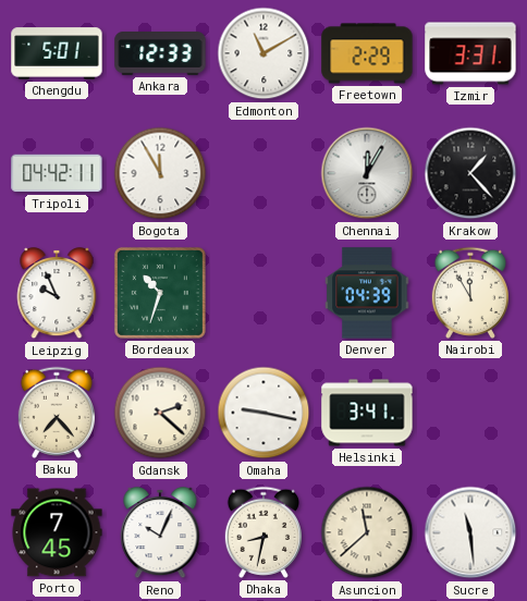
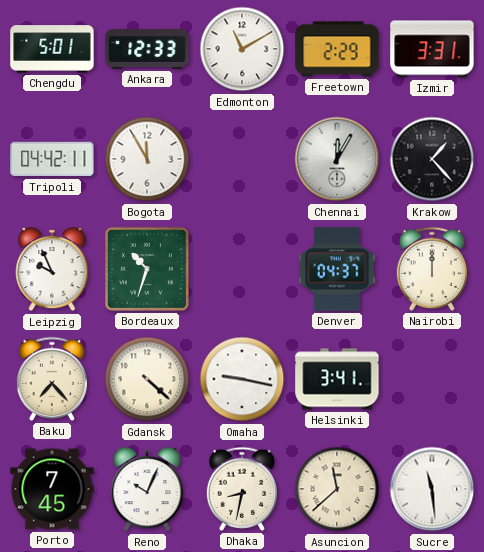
Denver: 04:39 -> 04:37 (337, 269)
Nairobi: 11:55 -> 12:00 (431, 269)
Gdansk: 2:22 -> 4:22 (147, 379)
